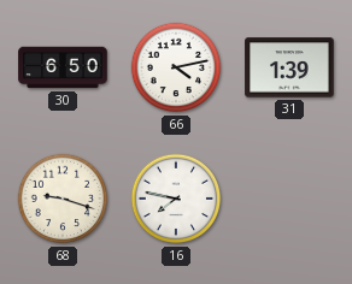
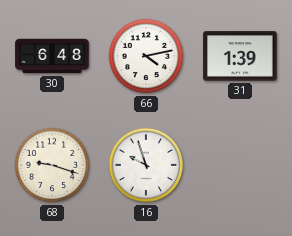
30: 6:50 -> 6:48 (52, 56)
16: 7:47 -> 9:57 (146, 165)
